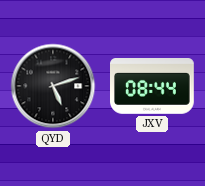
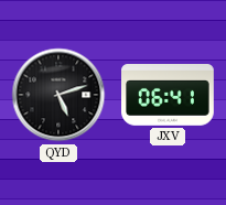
JXV: 08:44 -> 06:41 (168, 96)
